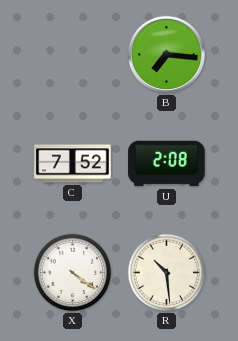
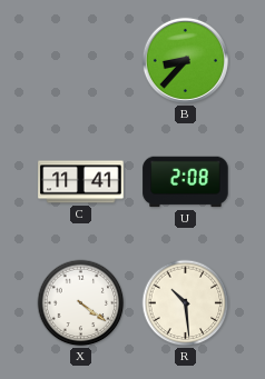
B: 7:16 -> 8:37 (185, 60)
C: 7:52 -> 11:41 (81, 182)
